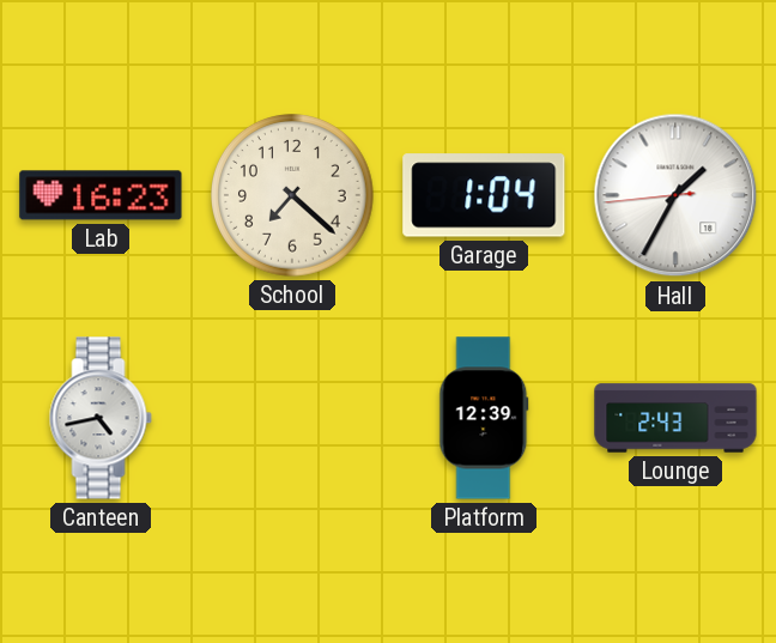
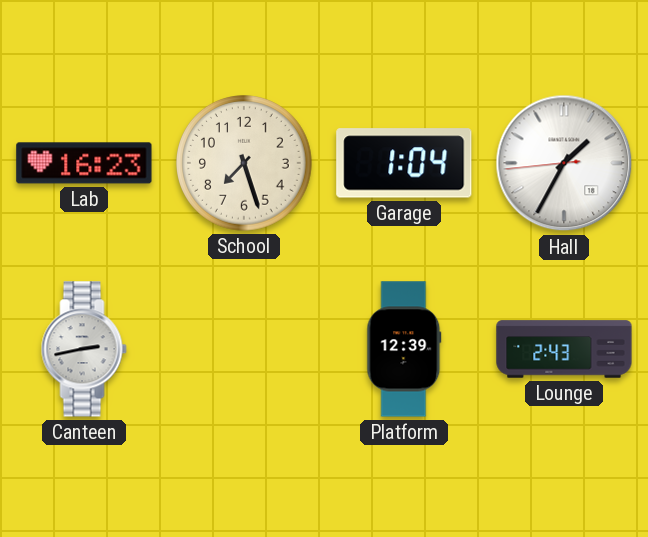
School: 7:22 -> 7:27 (245, 164)
Canteen: 4:43 -> 2:43 (84, 349)
